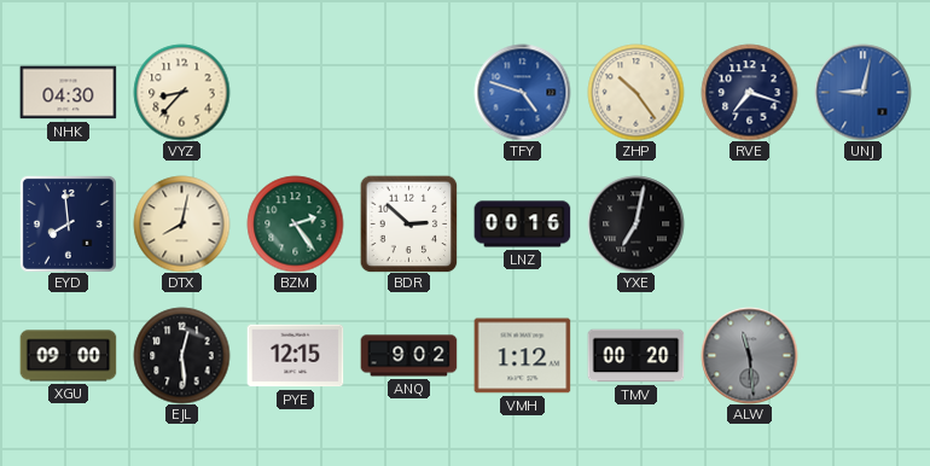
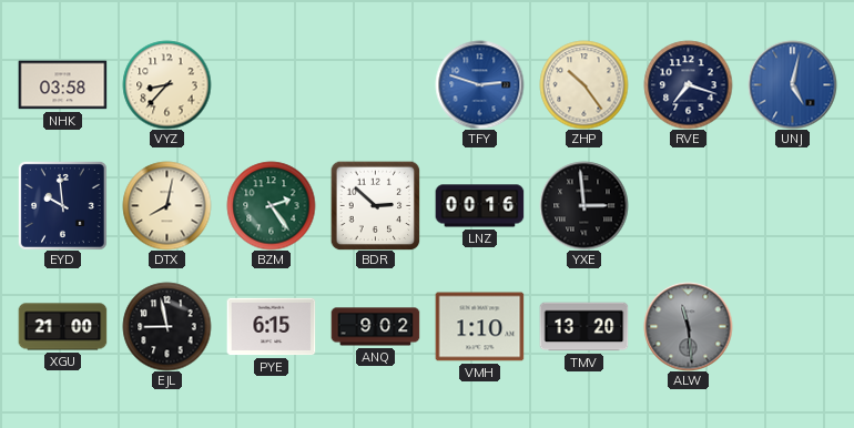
NHK: 04:30 -> 03:58 (62, 85)
TFY: 4:48 -> 2:48 (479, 84)
UNJ: 9:02 -> 5:02 (792, 84)
EYD: 7:59 -> 9:59 (62, 205)
YXE: 7:02 -> 2:59 (583, 205)
XGU: 09:00 -> 21:00 (62, 327)
EJL: 12:29 -> 8:58 (166, 326)
PYE: 12:15 -> 6:15 (271, 327)
VMH: 1:12 -> 1:10 (479, 327)
TMV: 00:20 -> 13:20 (583, 327)
